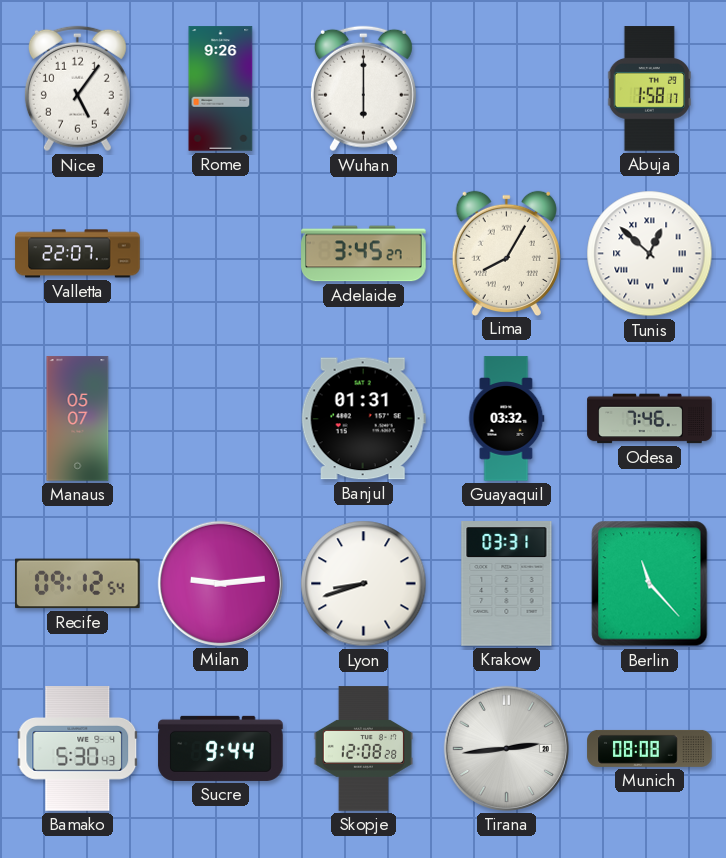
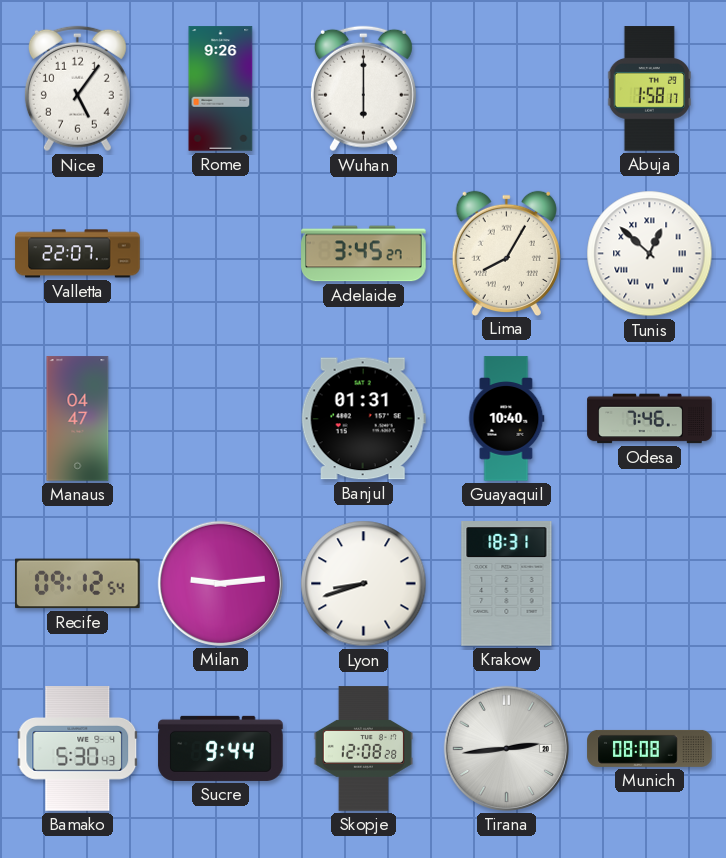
Manaus: 05:07 -> 04:47 (78, 419)
Guayaquil: 03:32 -> 10:40 (507, 419)
Krakow: 03:31 -> 18:31 (507, 584)
Berlin: 11:23 -> none (650, 584)
